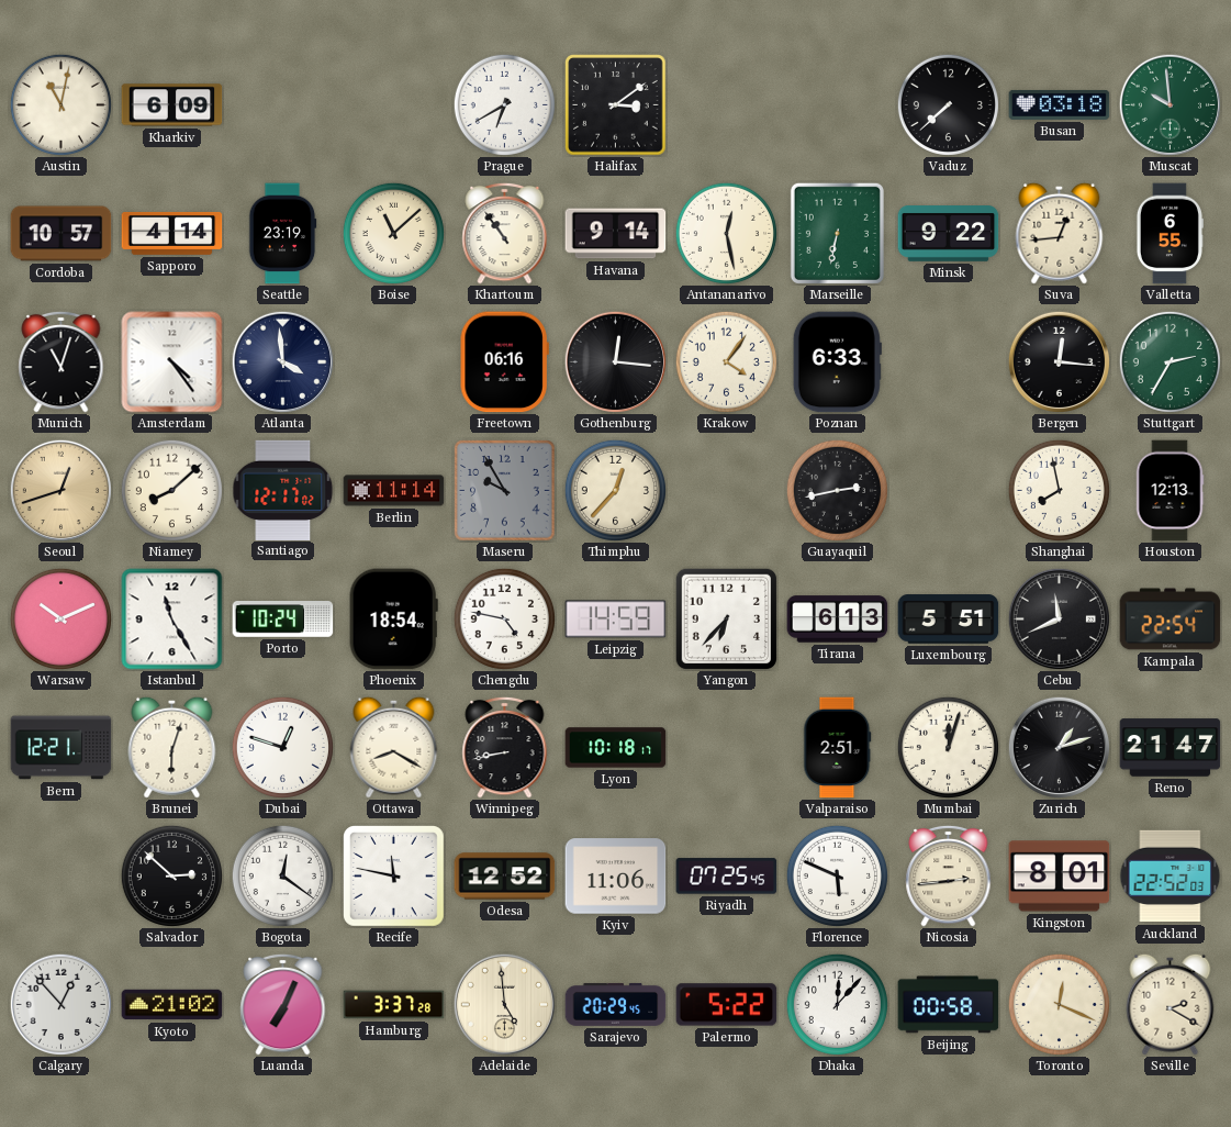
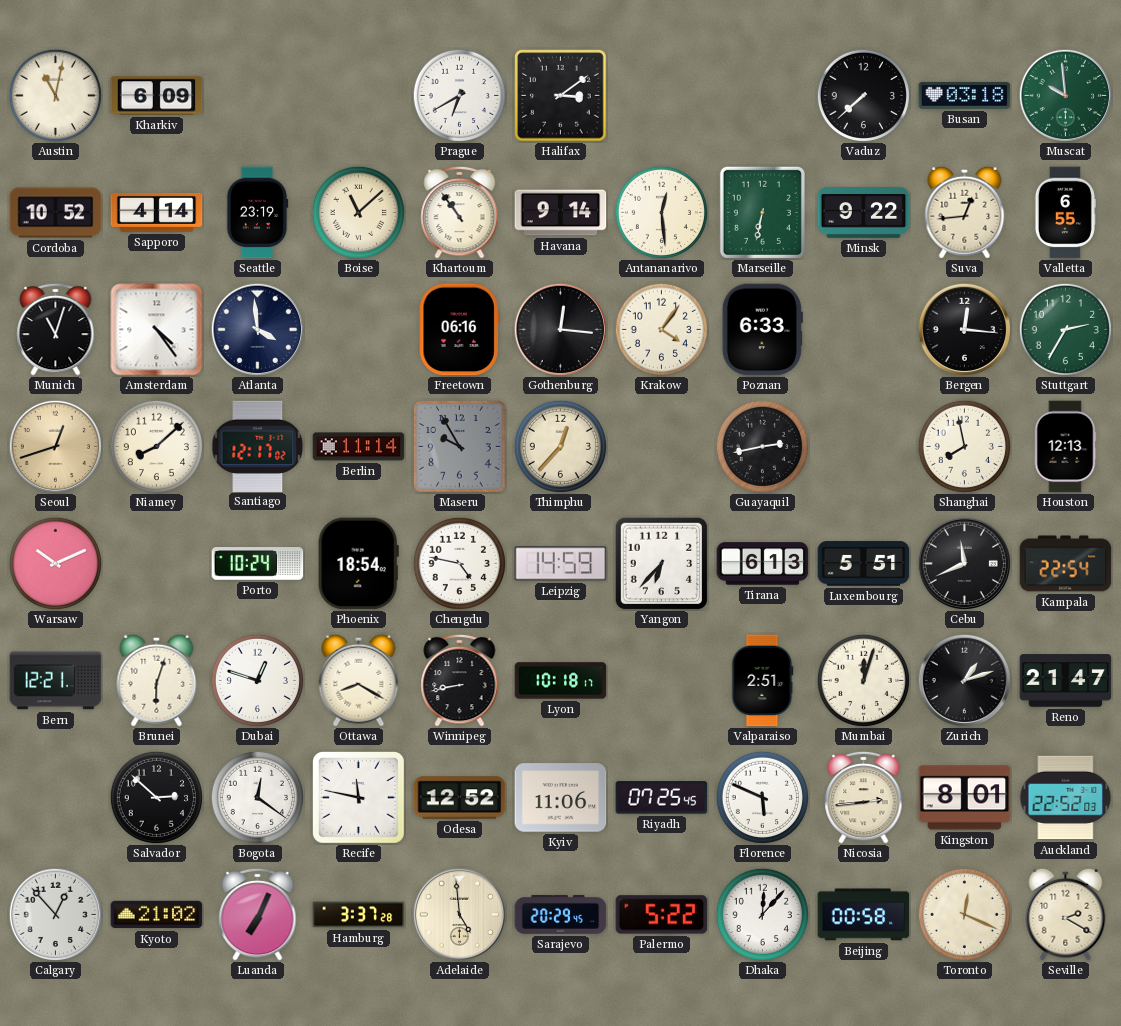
Cordoba: 10:57 -> 10:52 (56, 213)
Antananarivo: 12:28 -> 12:29 (661, 212)
Istanbul: 11:25 -> none (172, 620)
